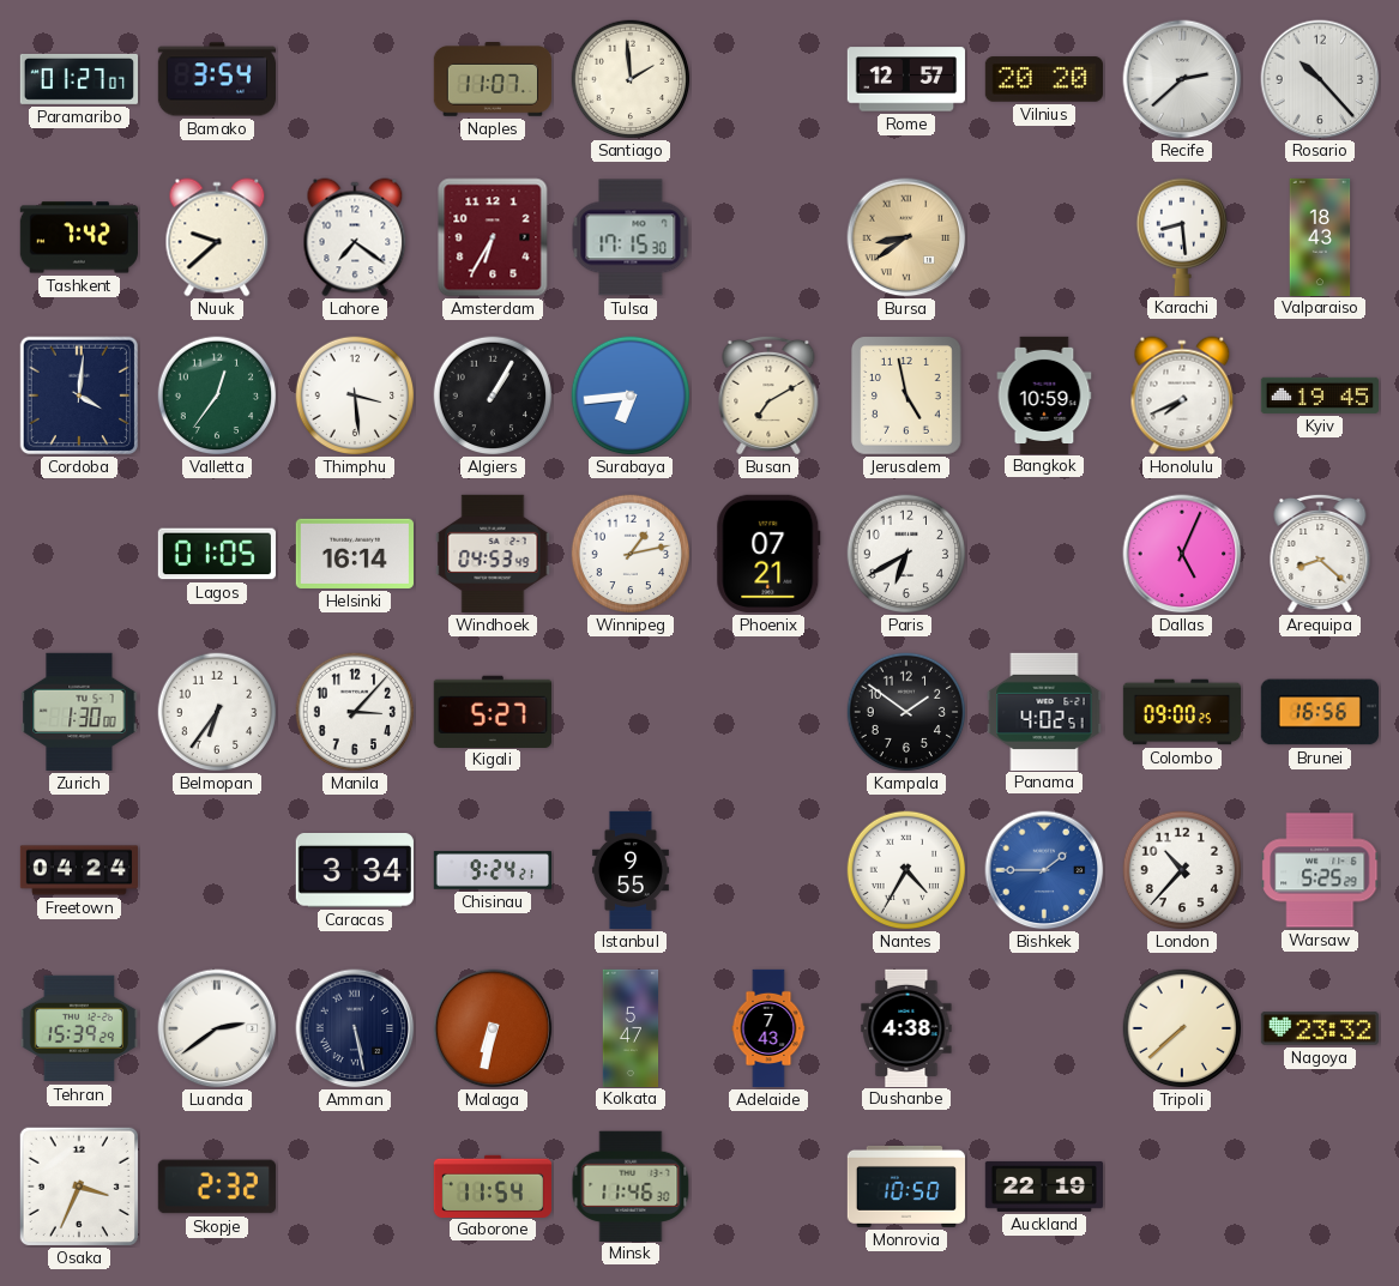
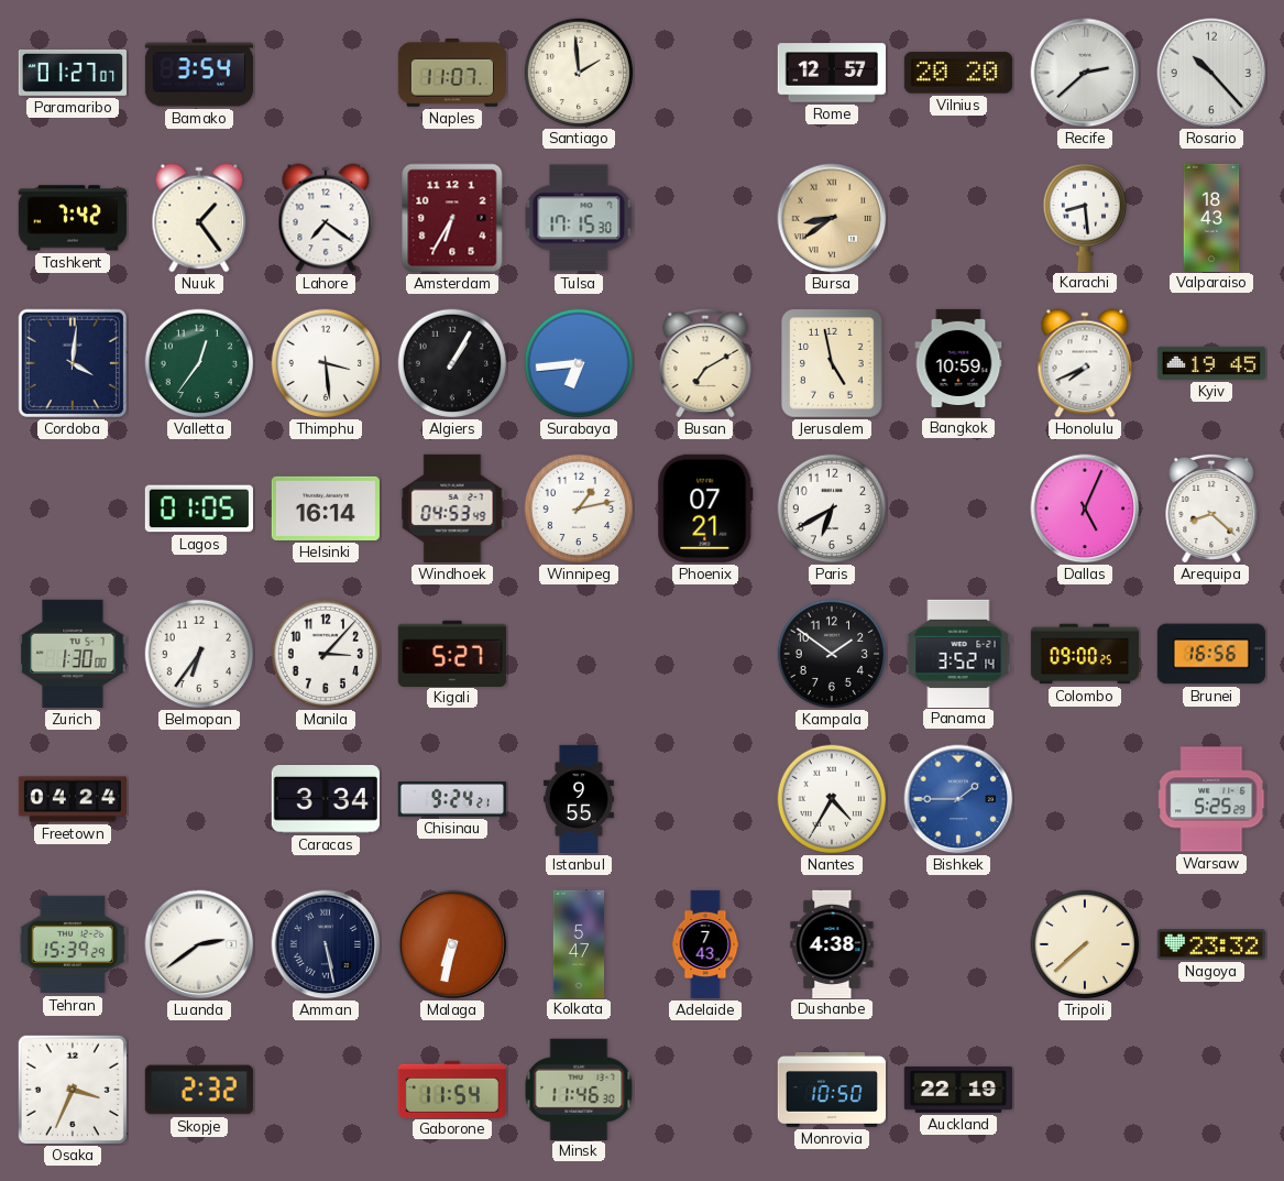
Nuuk: 9:38 -> 1:24 (199, 218)
Panama: 4:02 -> 3:52 (958, 653)
London: 10:37 -> none (1182, 870)
